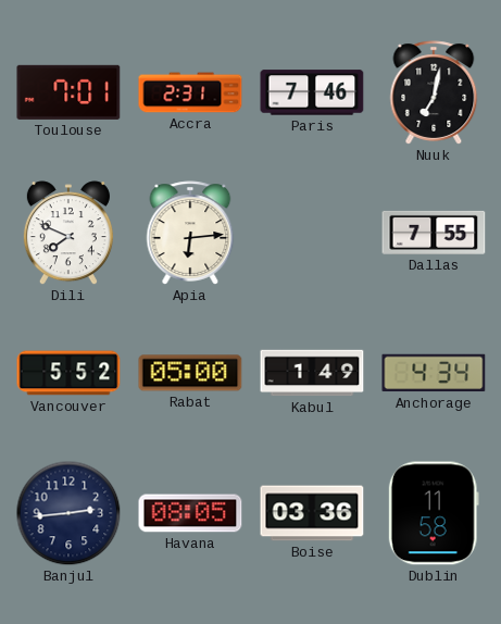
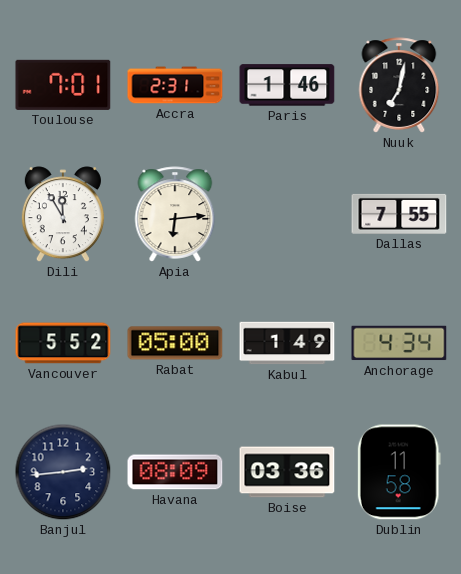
Paris: 7:46 -> 1:46 (287, 85)
Dili: 7:49 -> 11:55 (63, 215)
Havana: 08:05 -> 08:09 (175, 472)
